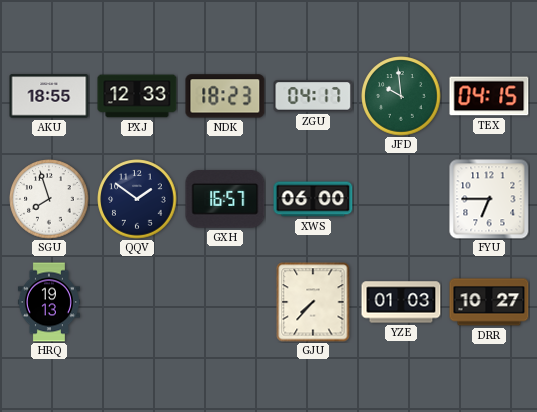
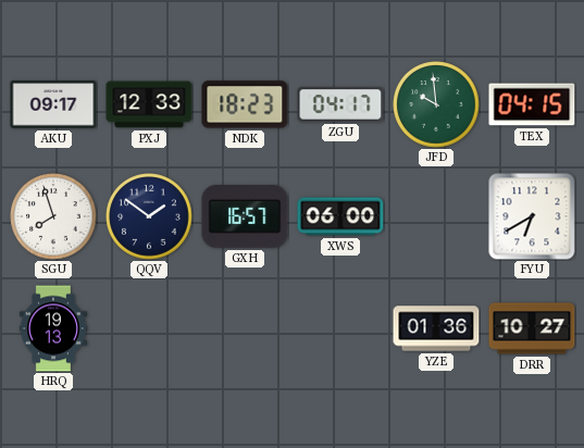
AKU: 18:55 -> 09:17 (53, 104)
FYU: 6:45 -> 6:40 (532, 216)
GJU: 7:37 -> none (313, 302)
YZE: 01:03 -> 01:36 (436, 328)
